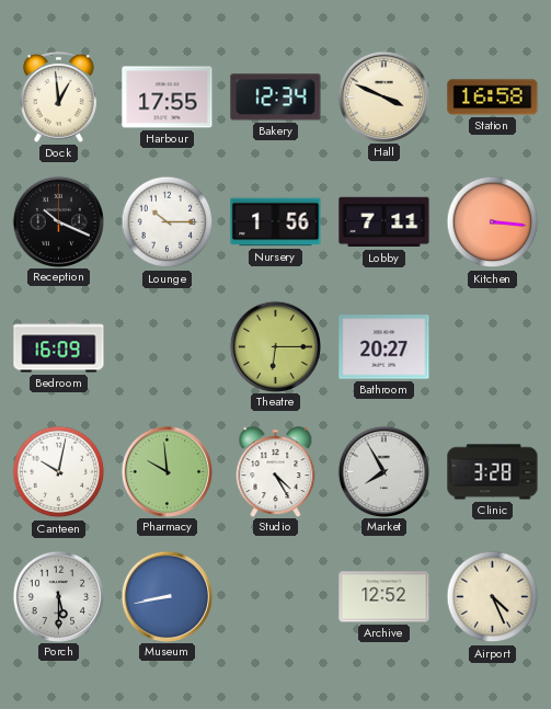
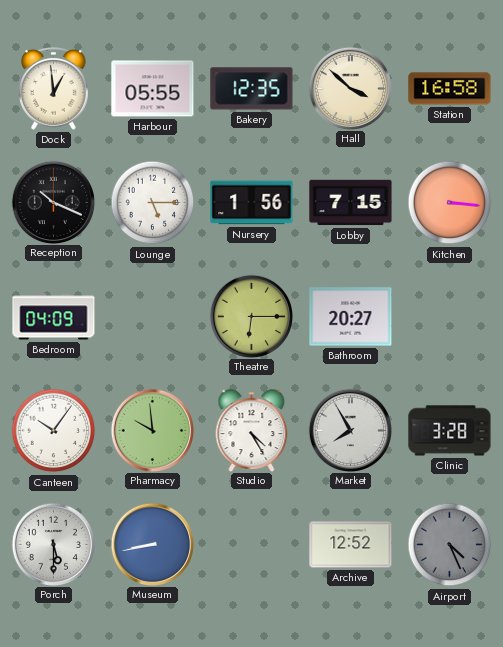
Harbour: 17:55 -> 05:55 (153, 89)
Bakery: 12:34 -> 12:35 (252, 89)
Hall: 3:49 -> 3:52 (350, 88)
Lounge: 10:15 -> 5:15 (153, 203)
Lobby: 7:11 -> 7:15 (351, 203)
Bedroom: 16:09 -> 04:09 (54, 317)
Canteen: 10:02 -> 10:06 (54, 431)
Airport dial: cream -> grey (450, 545)
